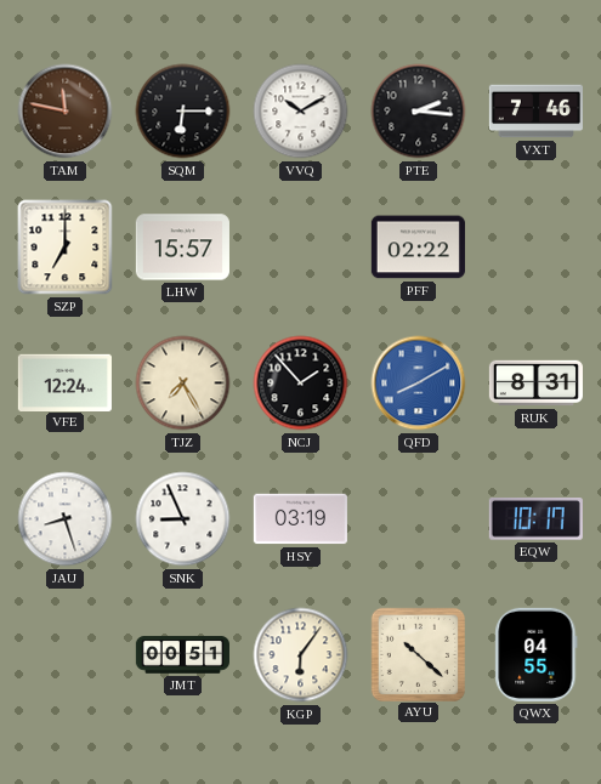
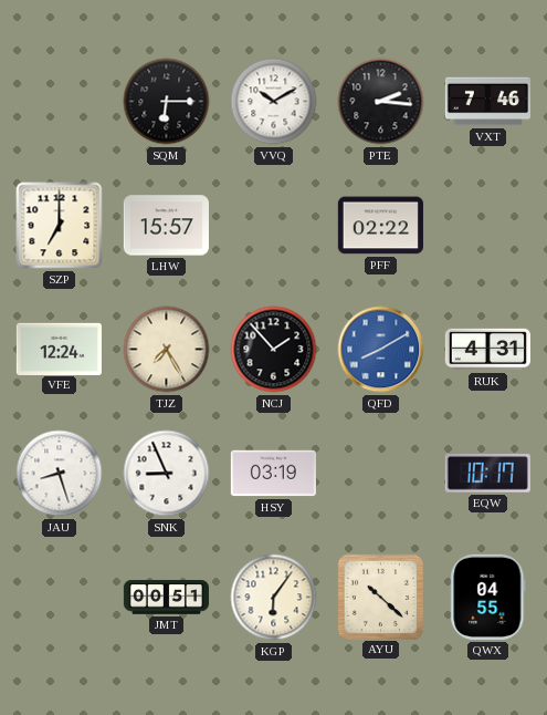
TAM: 11:47 -> none (66, 112)
RUK: 8:31 -> 4:31 (487, 350)
